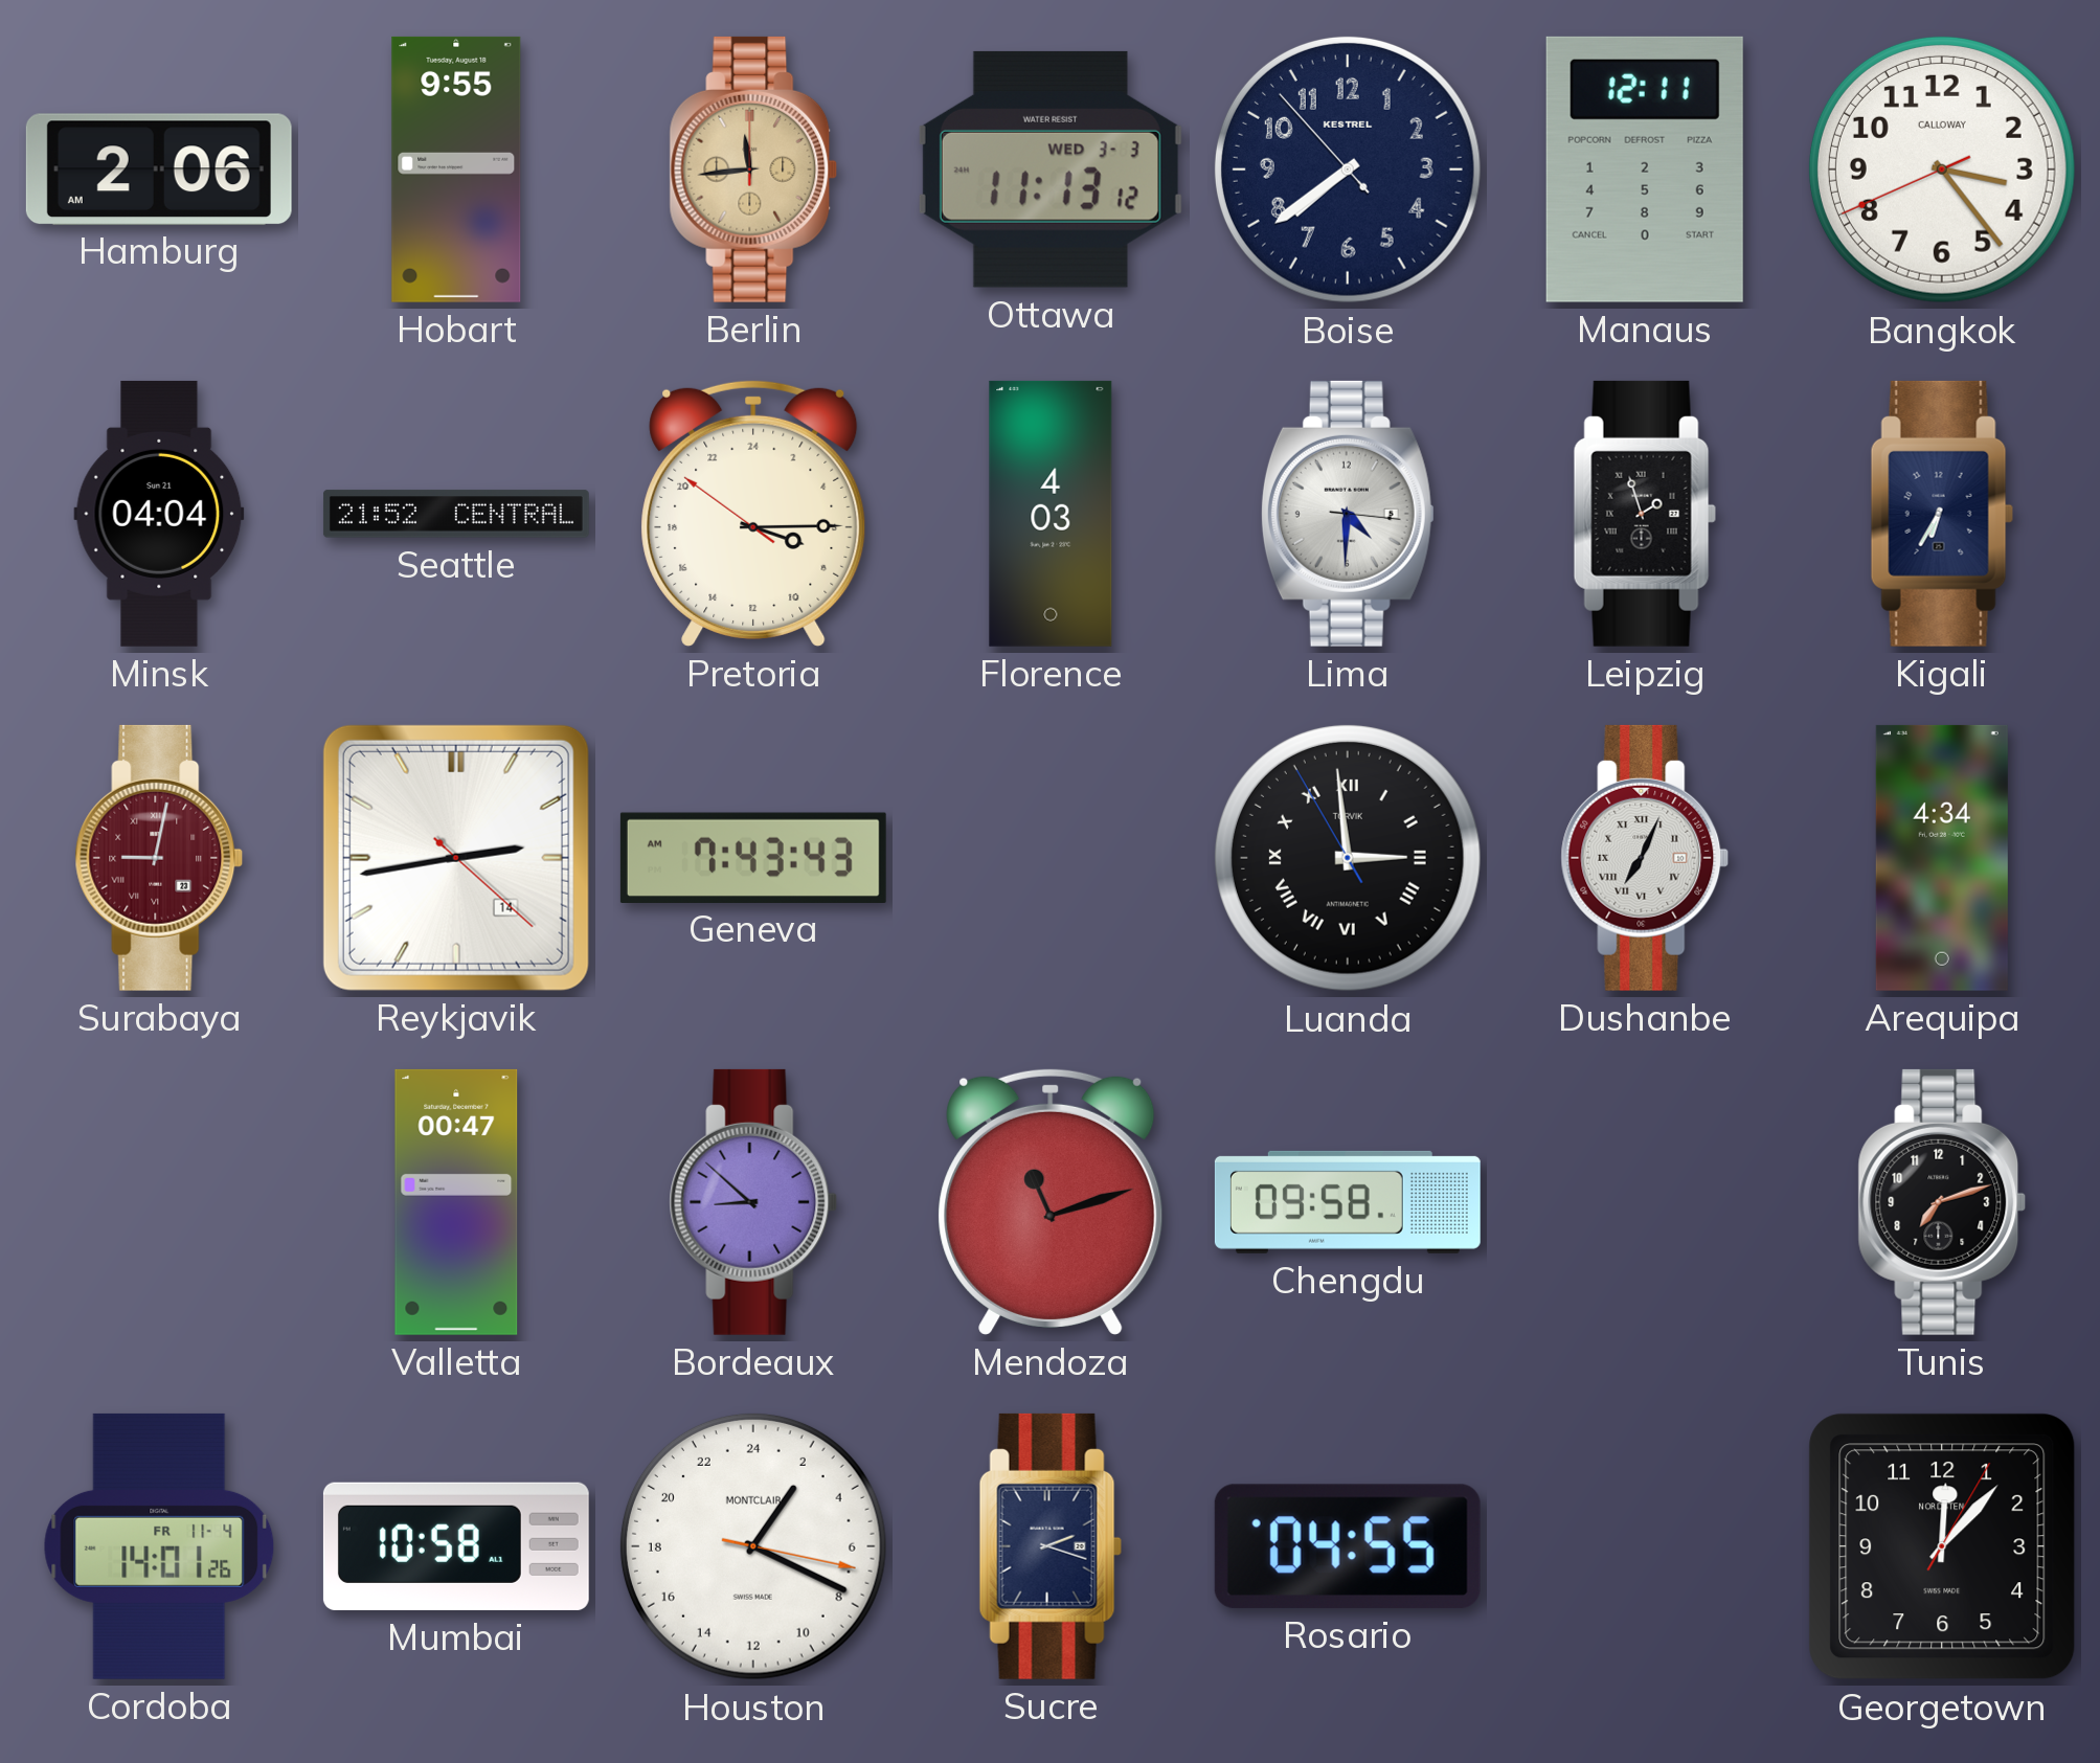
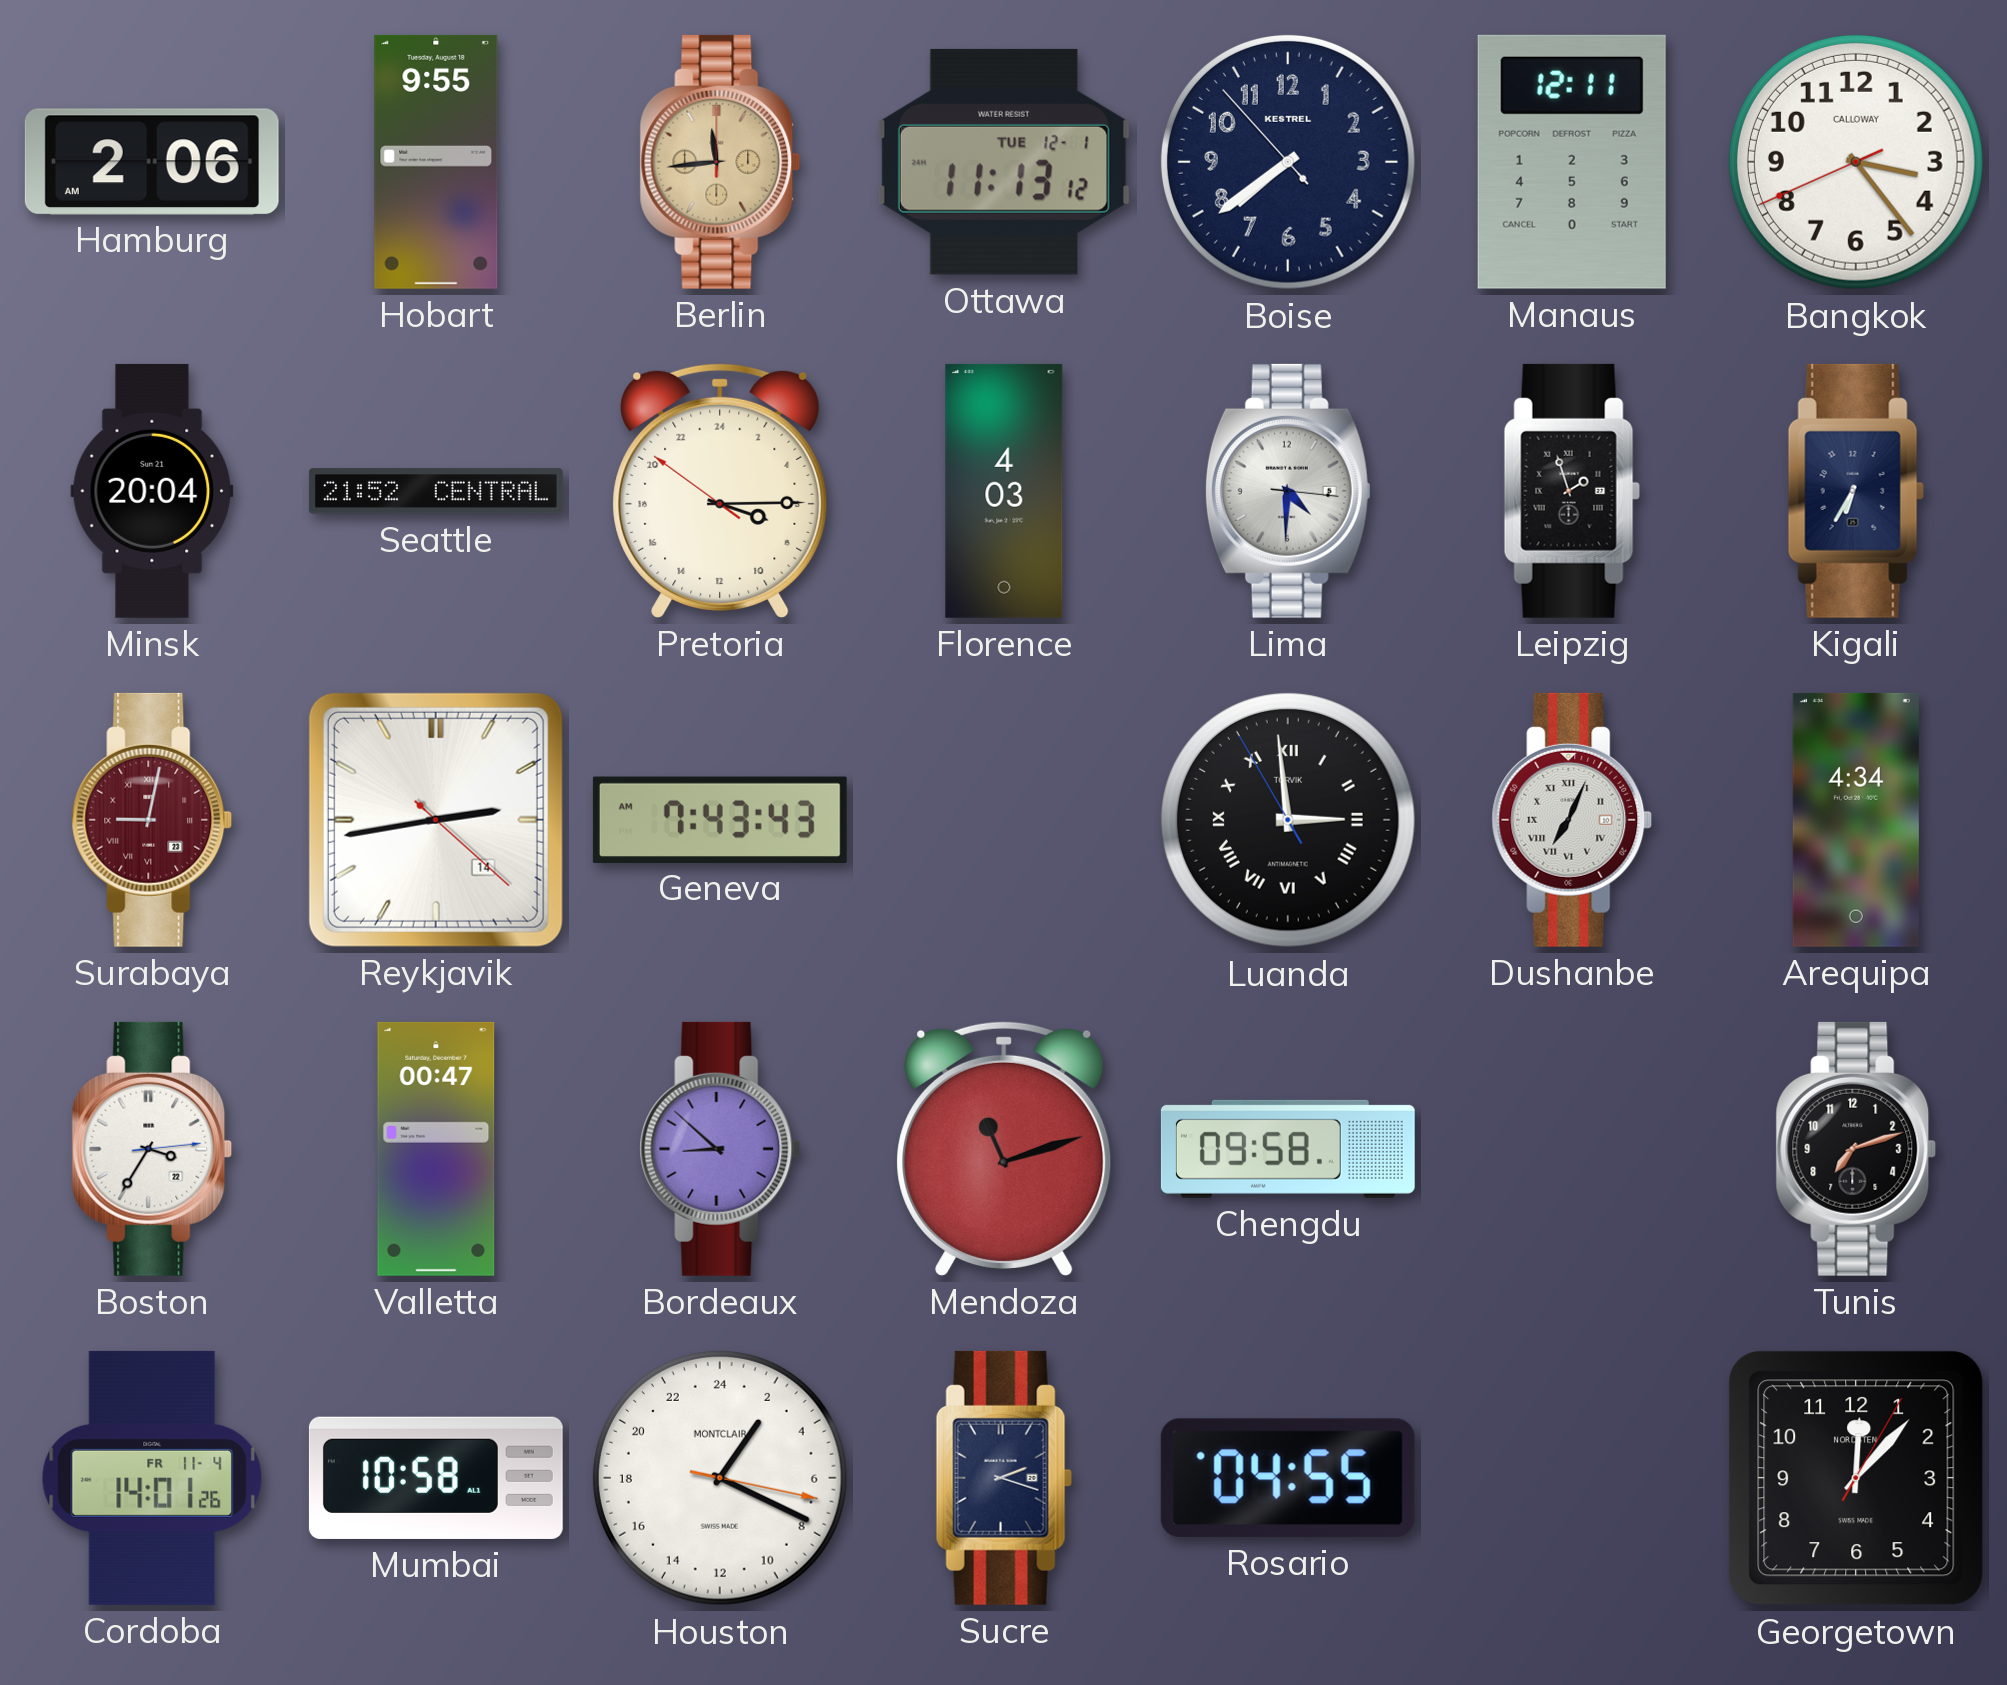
Ottawa date: WED 3-3 -> TUE 12-1 (1004, 162)
Minsk: 04:04 -> 20:04 (152, 491)
Boston: none -> 3:35 (152, 1149)
